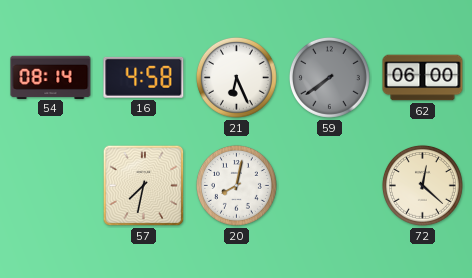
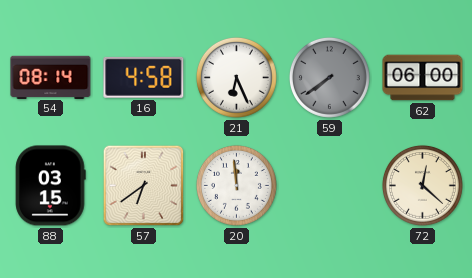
88: none -> 03:15 (51, 186)
57: 7:32 -> 6:39 (144, 186)
20: 8:02 -> 11:59 (236, 185)
